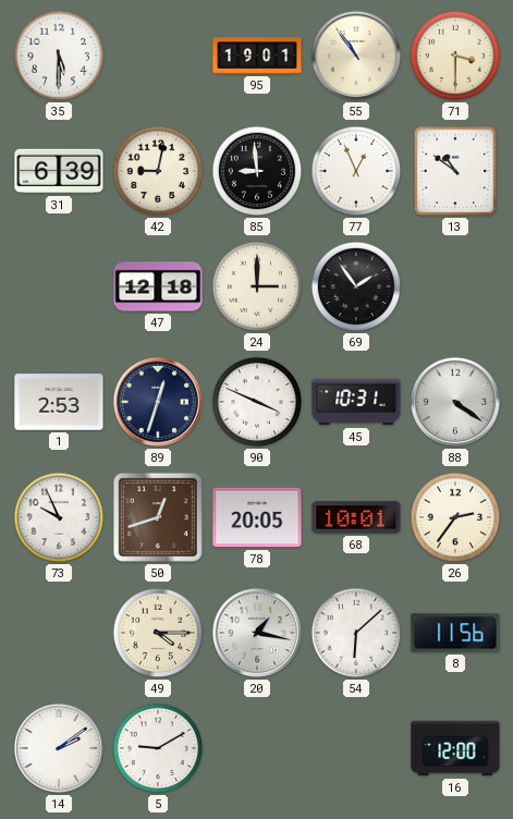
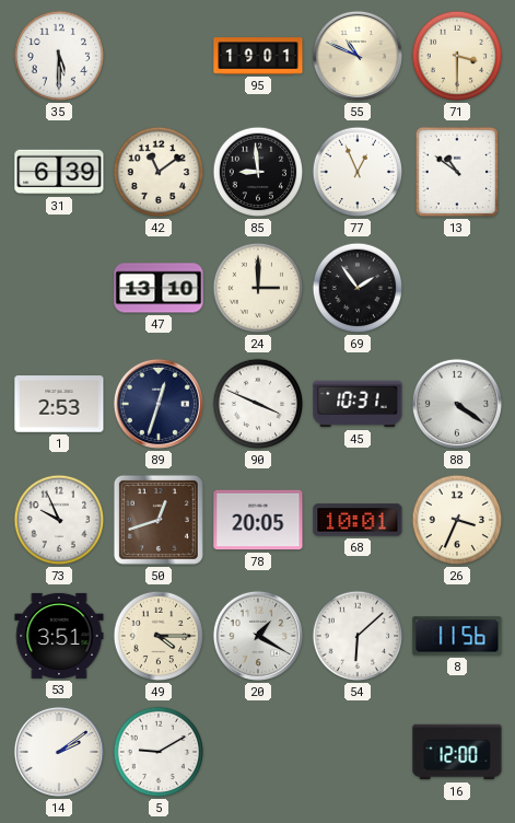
55: 10:54 -> 10:49 (358, 56)
42: 9:02 -> 11:09 (159, 172)
47: 12:18 -> 13:10 (159, 288)
26: 2:36 -> 3:34 (457, 520)
53: none -> 3:51 (59, 636)
20: 1:17 -> 1:20 (258, 636)
